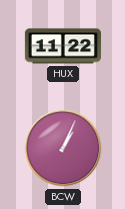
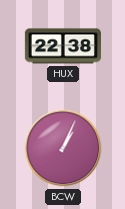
HUX: 11:22 -> 22:38 (63, 46)
